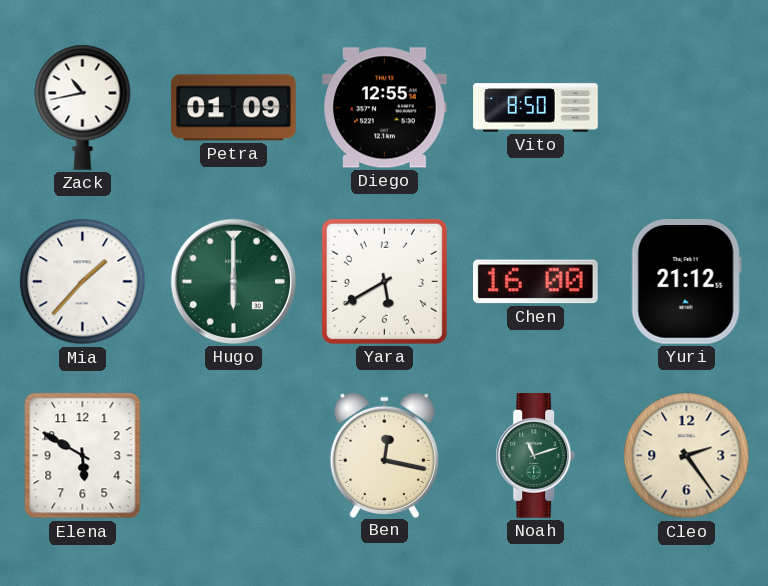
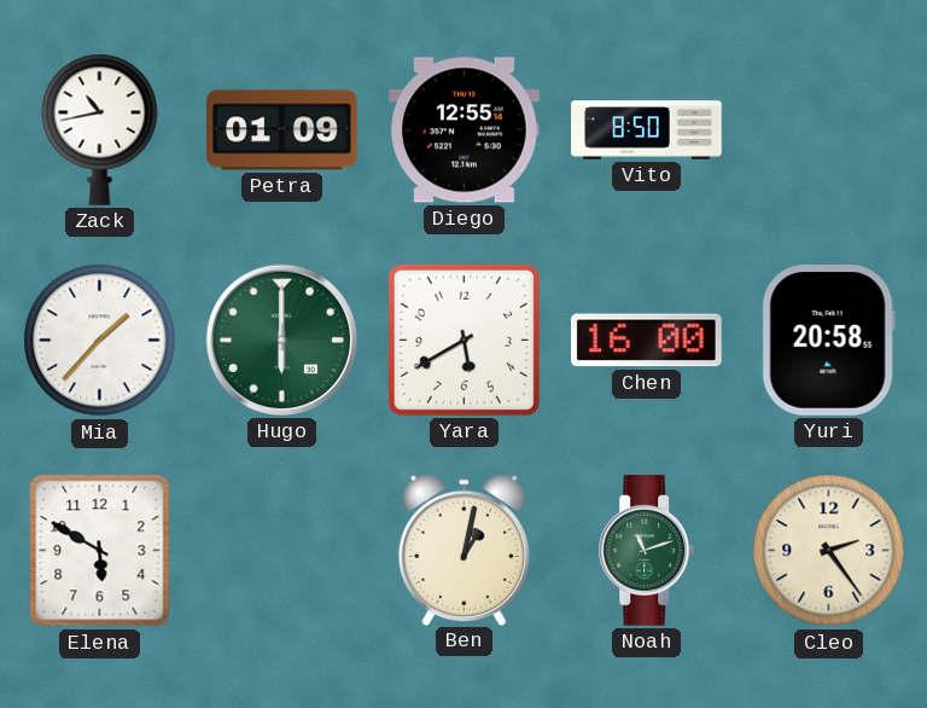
Yuri: 21:12 -> 20:58 (828, 341)
Ben: 12:17 -> 1:02 (463, 550)
